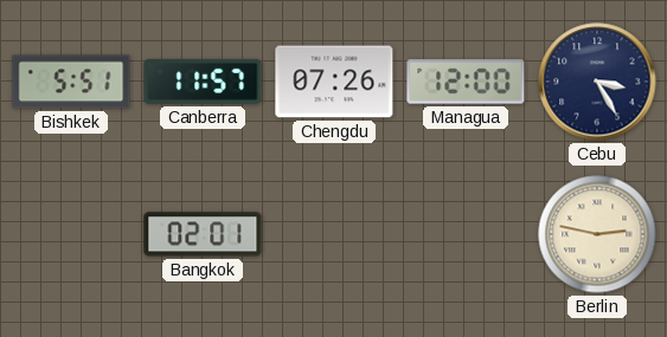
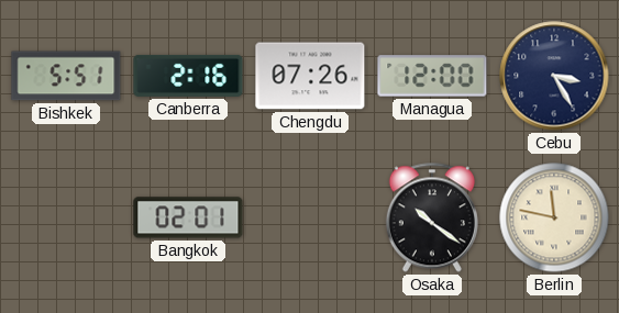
Canberra: 11:57 -> 2:16 (188, 76)
Osaka: none -> 10:21 (432, 217)
Berlin: 2:47 -> 11:47 (554, 217)
